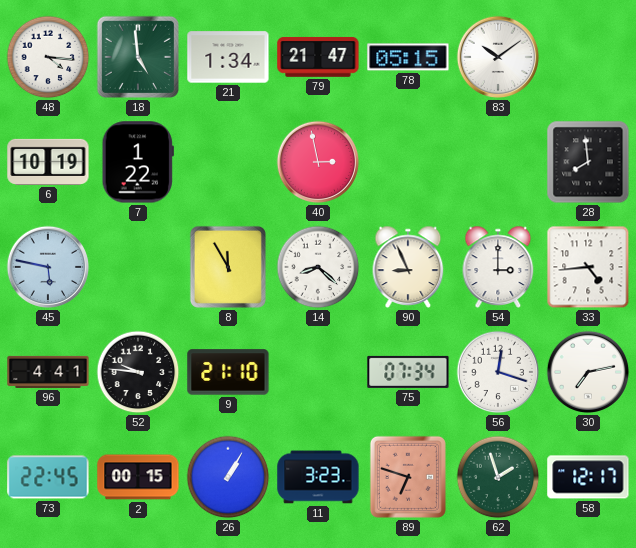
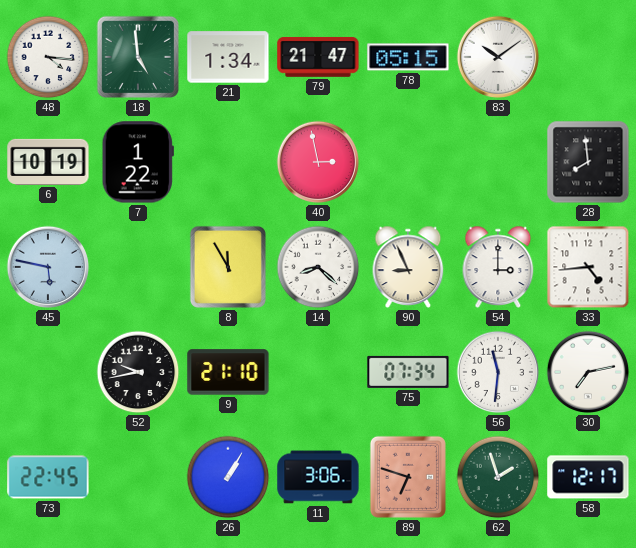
96: 4:41 -> none (48, 372)
52: 9:46 -> 9:43 (138, 372)
56: 12:18 -> 11:31 (498, 372)
2: 00:15 -> none (138, 477)
11: 3:23 -> 3:06 (318, 477)
